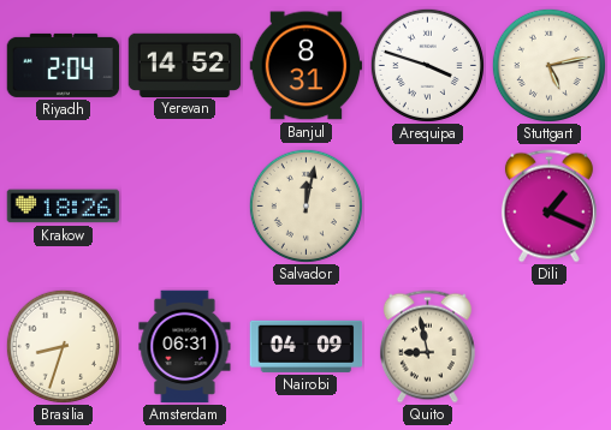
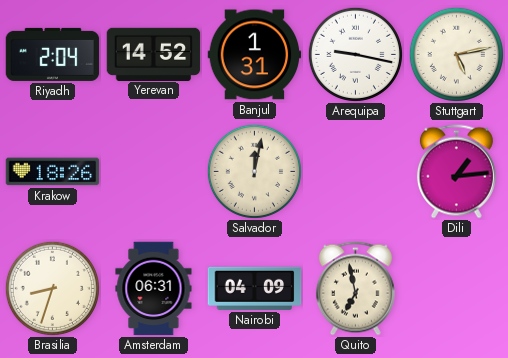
Banjul: 8:31 -> 1:31 (255, 55)
Arequipa: 3:48 -> 9:17 (355, 54)
Dili: 1:19 -> 1:14 (456, 172)
Quito: 8:58 -> 6:58 (355, 289)
